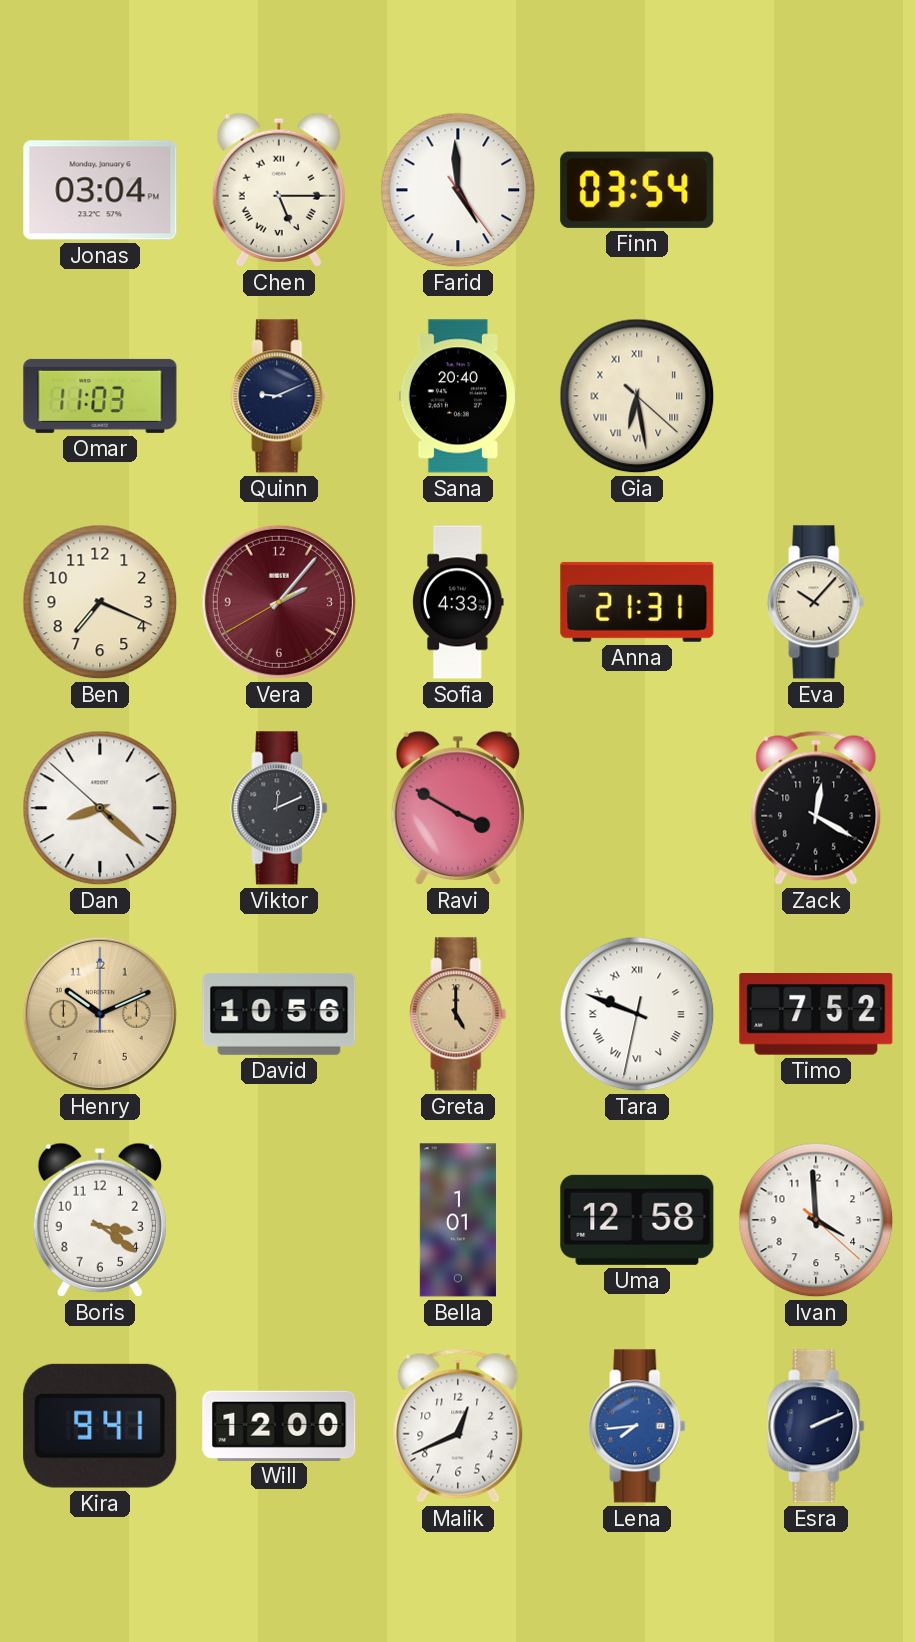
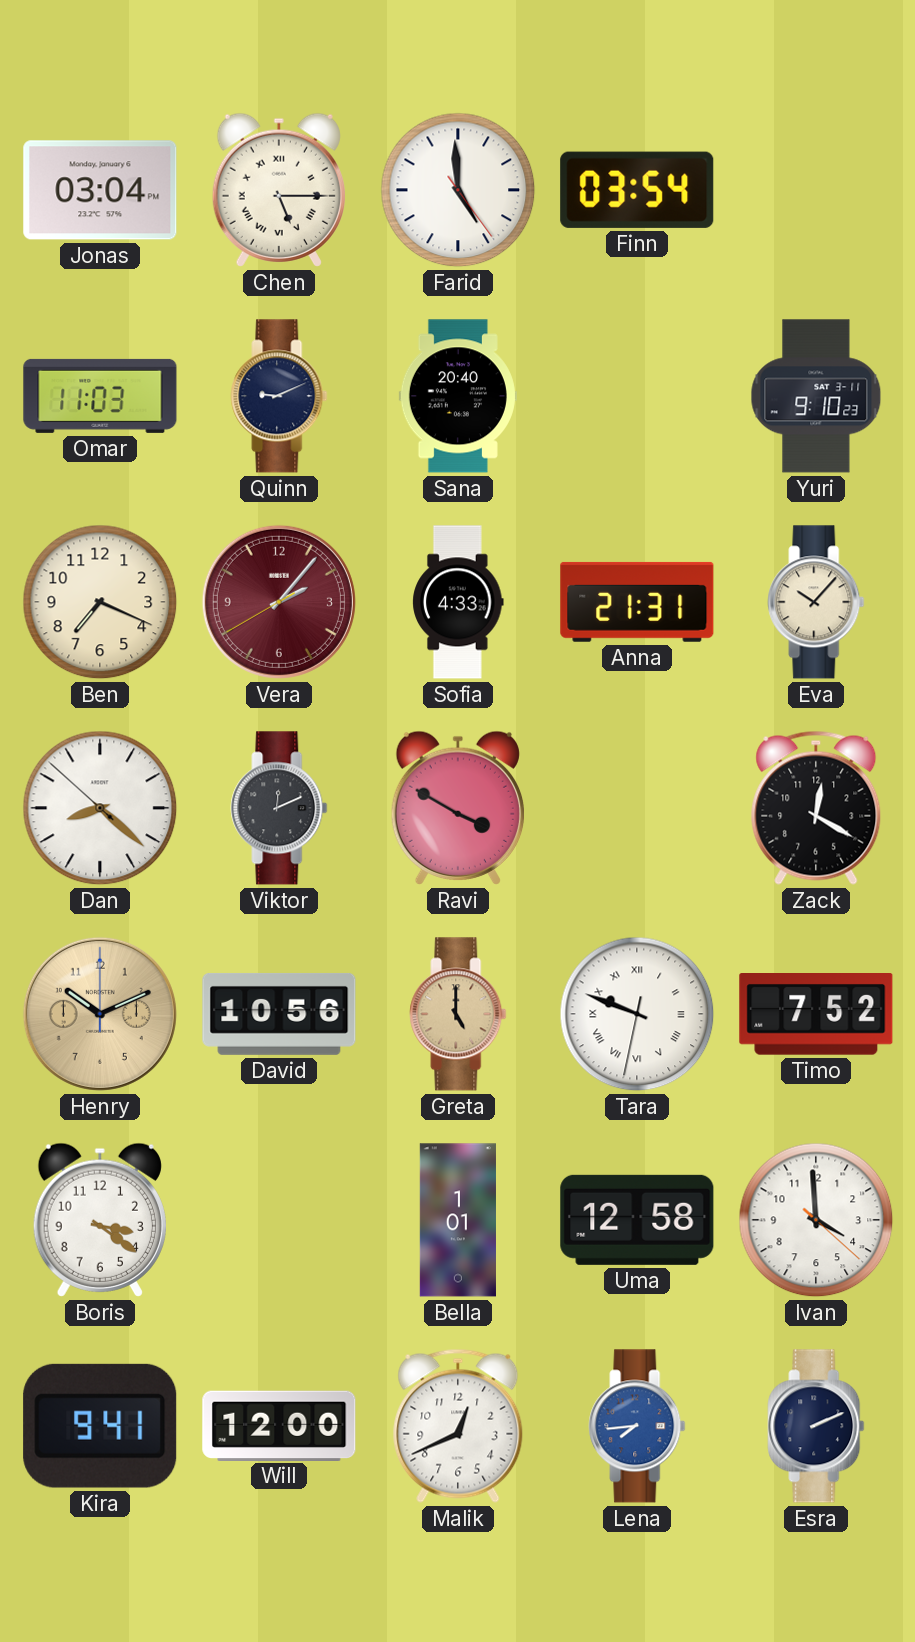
Gia: 6:28 -> none (637, 396)
Yuri: none -> 9:10 (816, 396)
